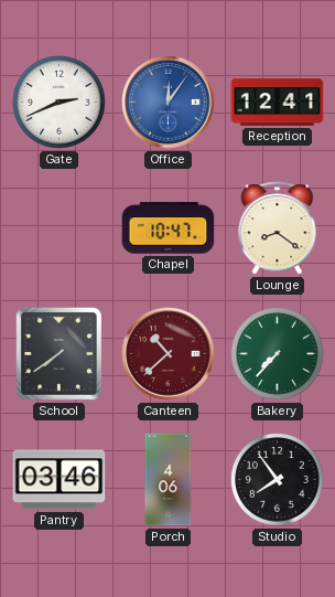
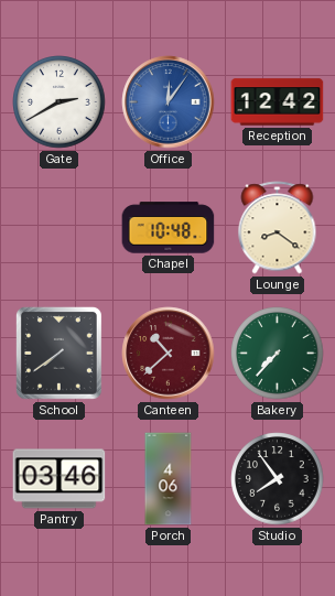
Gate: 2:41 -> 2:40 (60, 102)
Reception: 12:41 -> 12:42 (278, 102)
Chapel: 10:47 -> 10:48 (169, 228)
